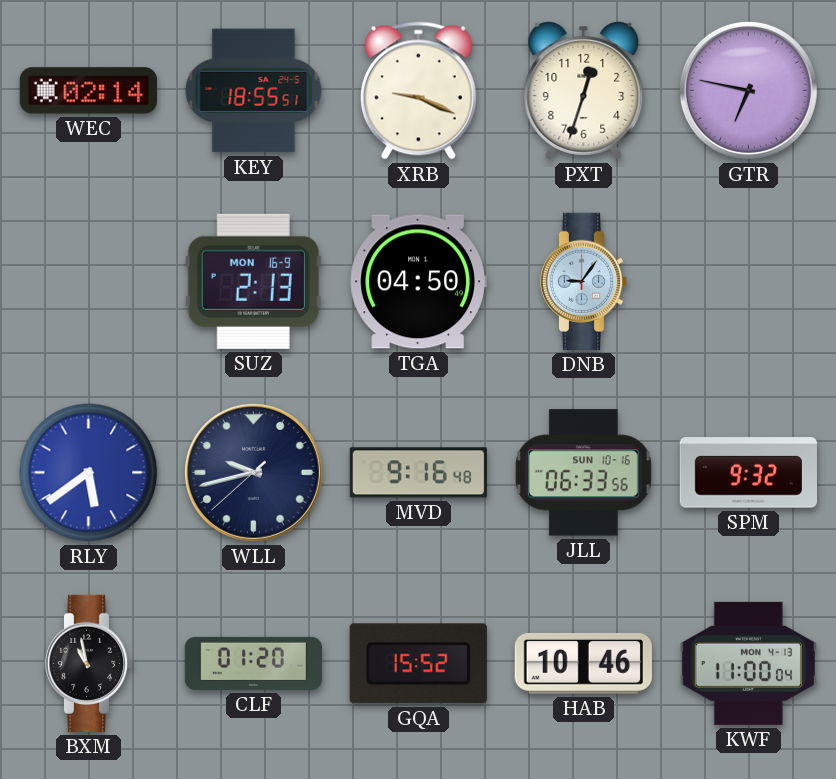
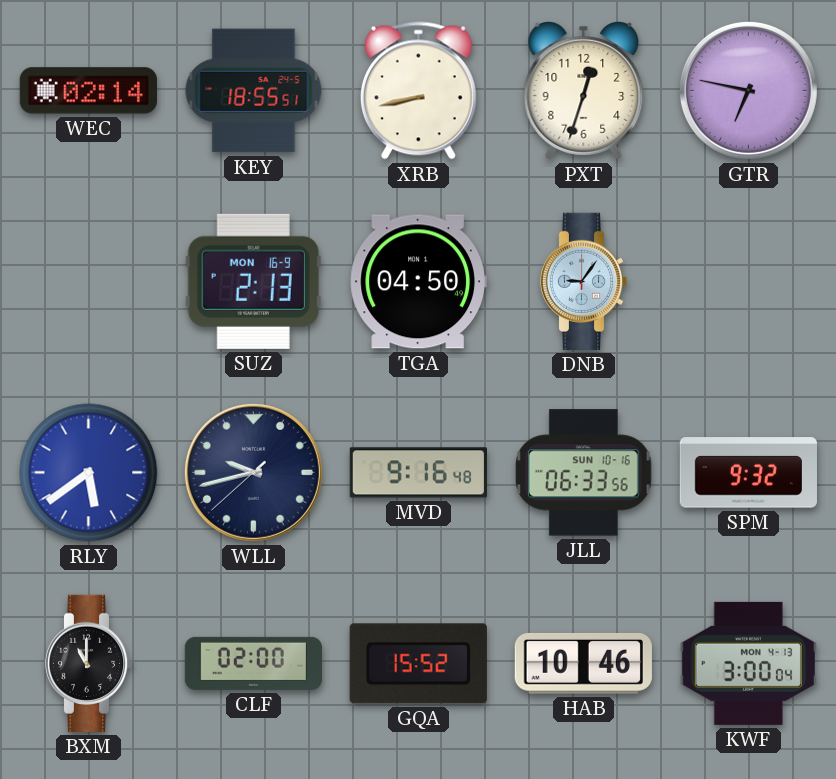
XRB: 9:19 -> 8:43 (418, 91)
BXM: 10:58 -> 11:00 (89, 663)
CLF: 01:20 -> 02:00 (253, 663)
KWF: 11:00 -> 3:00 (748, 663)
